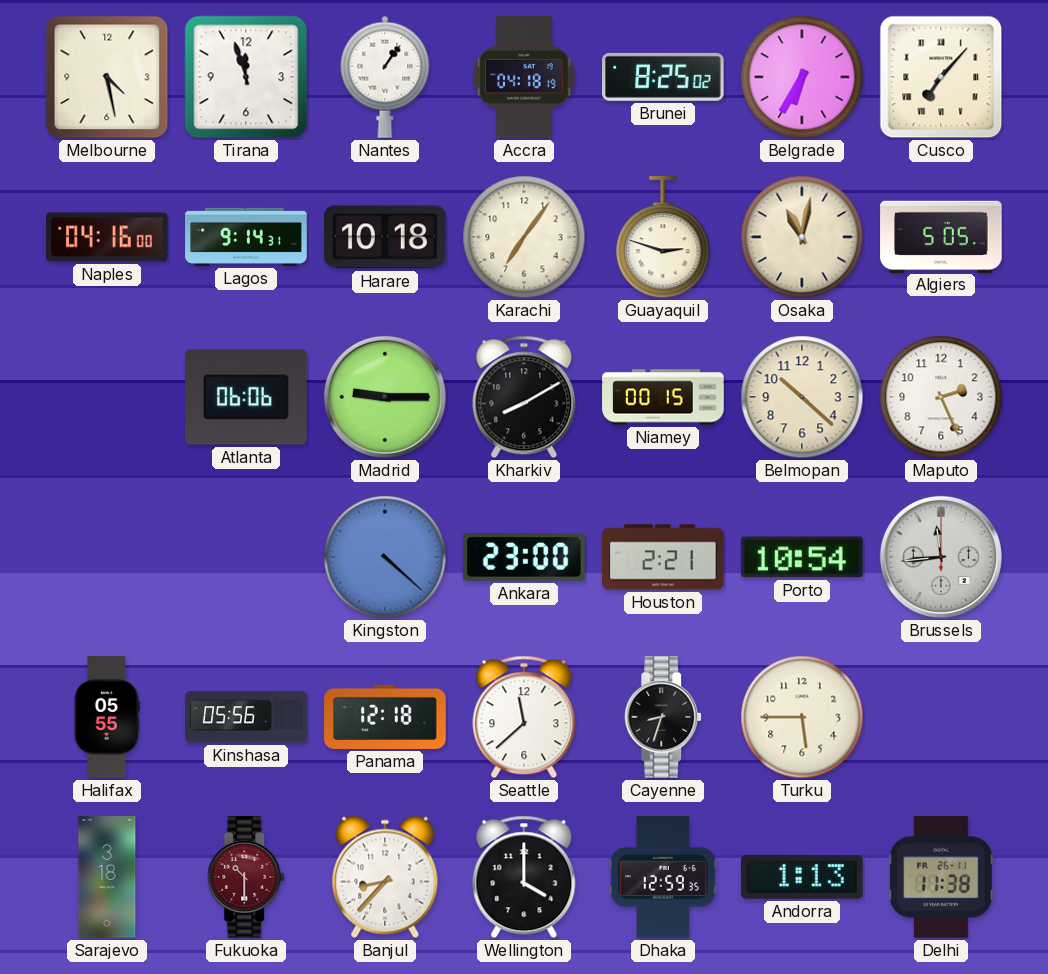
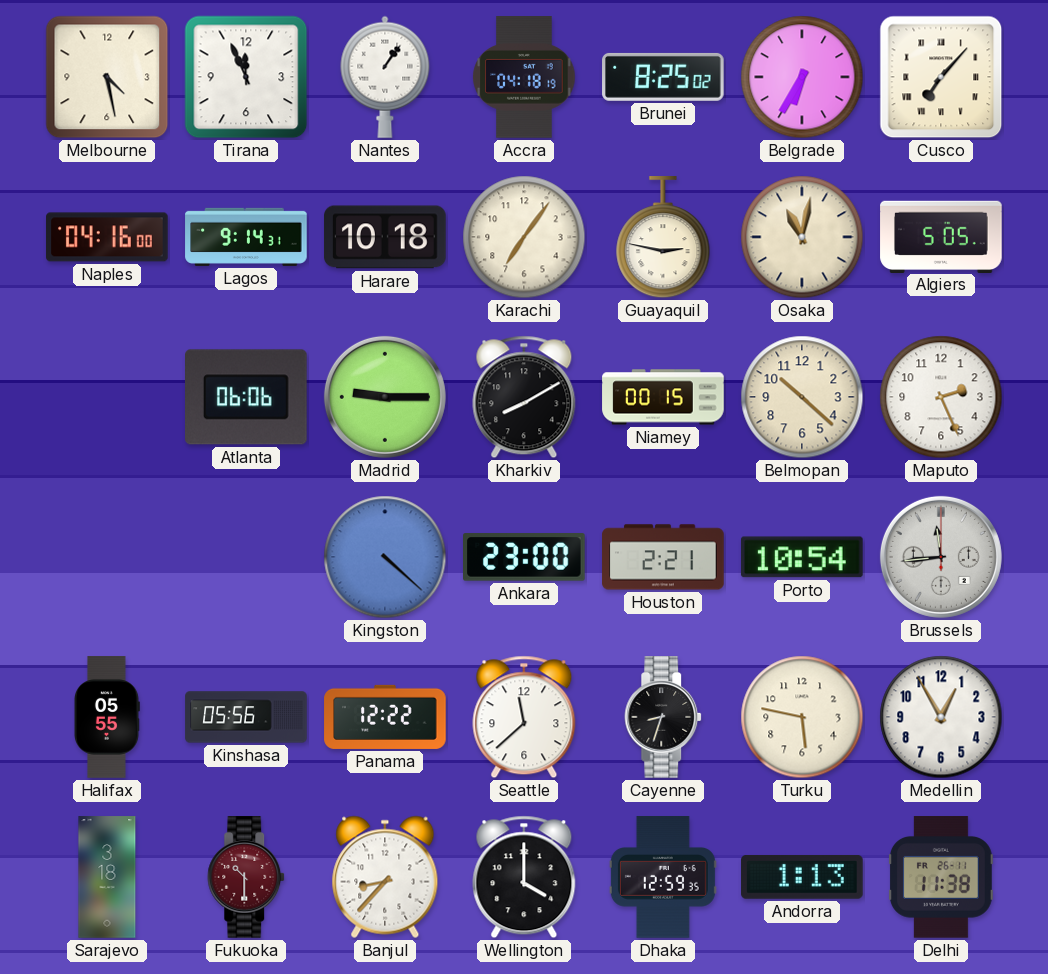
Tirana: 11:57 -> 11:56 (246, 77)
Guayaquil: 2:48 -> 2:47 (663, 238)
Panama: 12:18 -> 12:22 (385, 717)
Turku: 5:45 -> 5:47 (802, 717)
Medellin: none -> 12:55 (941, 717)
